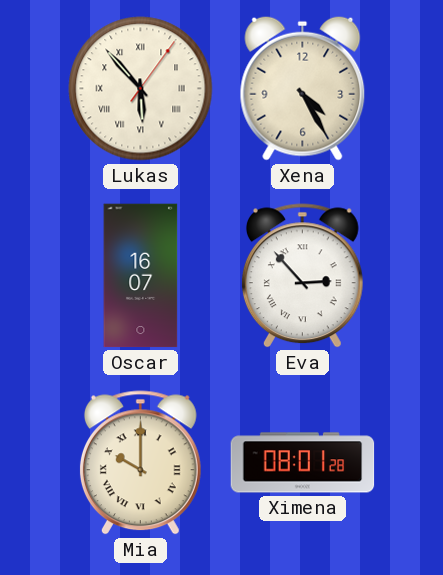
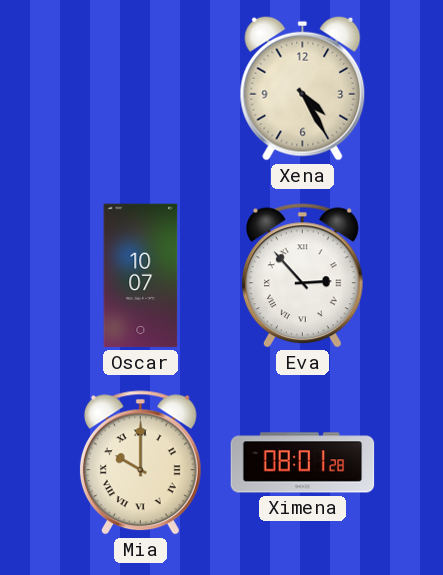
Lukas: 5:53 -> none (141, 89)
Oscar: 16:07 -> 10:07 (141, 276)
